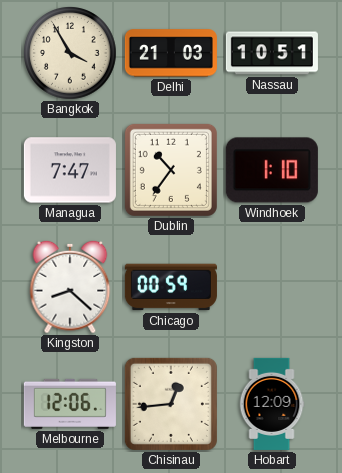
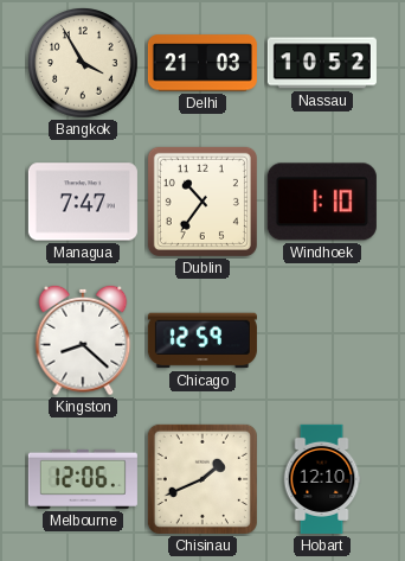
Nassau: 10:51 -> 10:52 (322, 63)
Chicago: 00:59 -> 12:59 (202, 340)
Chisinau: 12:44 -> 1:41 (202, 479)
Hobart: 12:09 -> 12:10 (322, 479)
